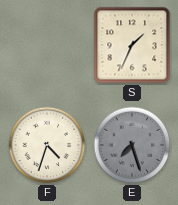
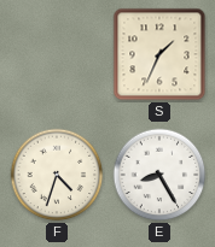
E: 7:27 -> 8:25 (159, 175)
E dial: grey -> white (159, 175)
